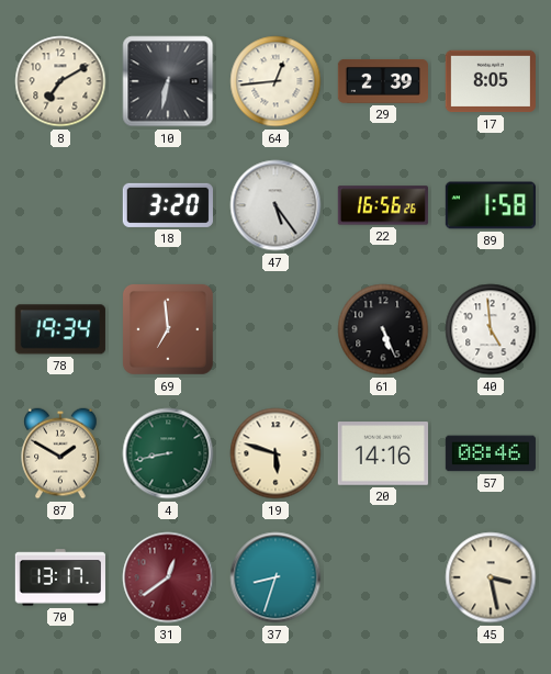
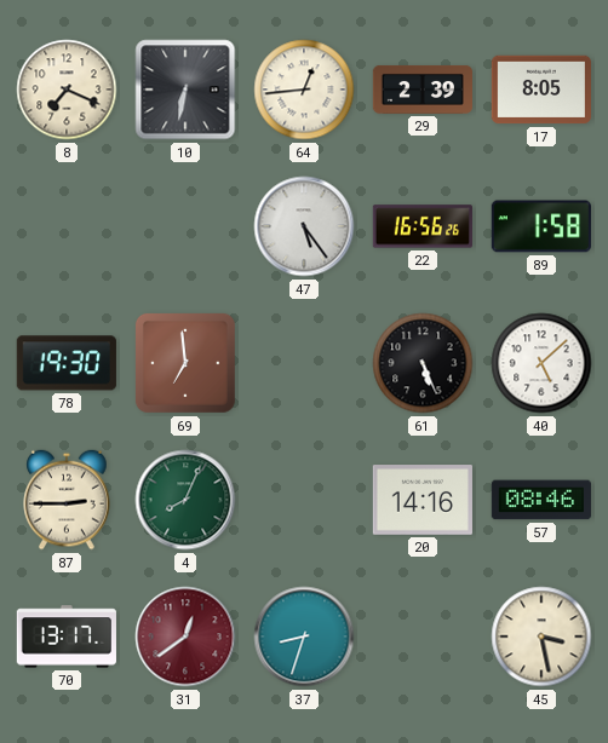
8: 7:10 -> 7:19 (67, 90)
18: 3:20 -> none (168, 205)
78: 19:34 -> 19:30 (67, 363)
40: 4:59 -> 5:08 (541, 363)
87: 1:50 -> 2:45 (67, 500)
4: 8:43 -> 8:04 (185, 500)
19: 5:48 -> none (275, 453)
